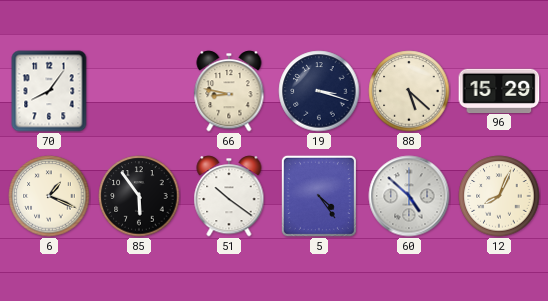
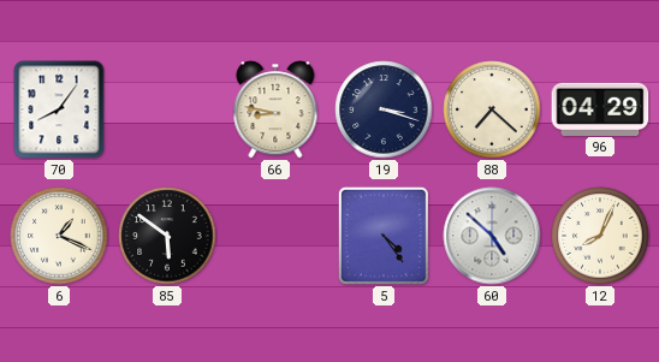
88: 5:22 -> 7:22 (492, 109)
96: 15:29 -> 04:29 (600, 108)
85: 5:54 -> 5:51 (167, 236)
51: 10:21 -> none (229, 196)
